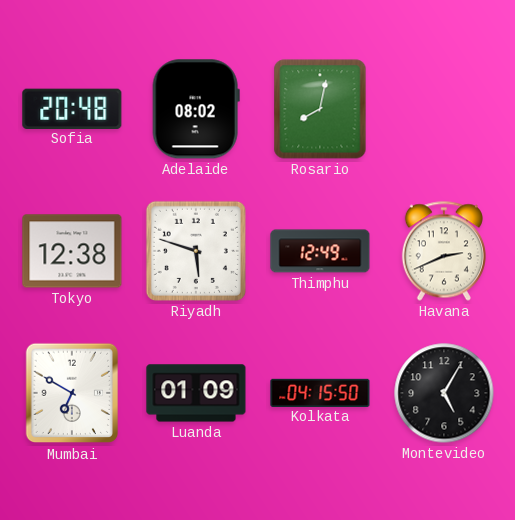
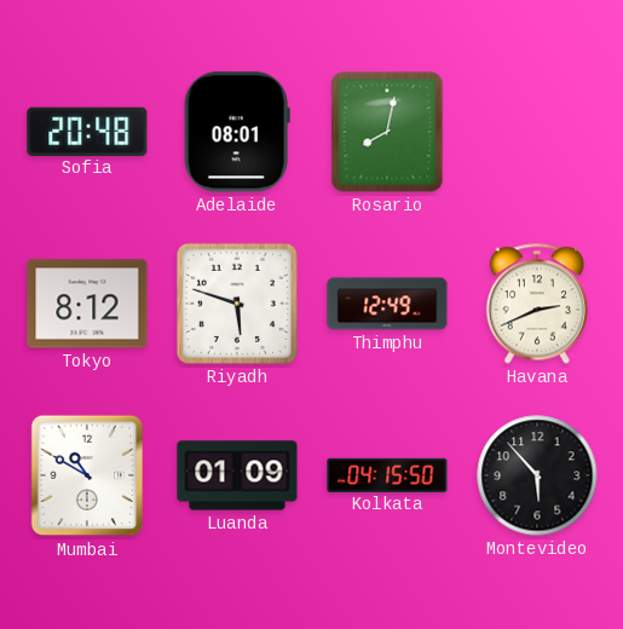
Adelaide: 08:02 -> 08:01 (237, 132)
Tokyo: 12:38 -> 8:12 (87, 304)
Mumbai: 6:50 -> 10:50 (87, 475)
Montevideo: 5:05 -> 5:53 (537, 475)
